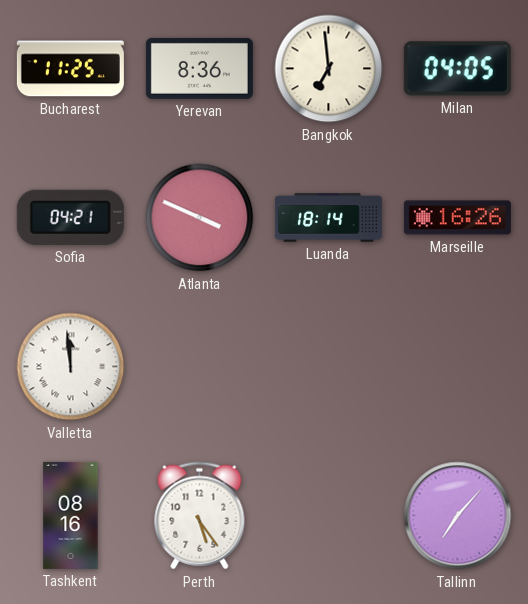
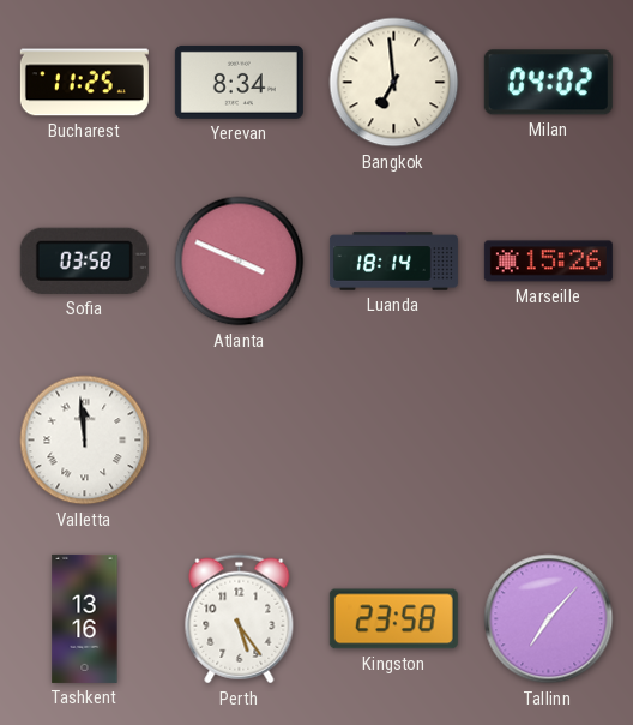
Yerevan: 8:36 -> 8:34 (239, 82)
Milan: 04:05 -> 04:02 (548, 83)
Sofia: 04:21 -> 03:58 (84, 260)
Marseille: 16:26 -> 15:26 (548, 262)
Tashkent: 08:16 -> 13:16 (85, 618)
Kingston: none -> 23:58 (393, 619)
